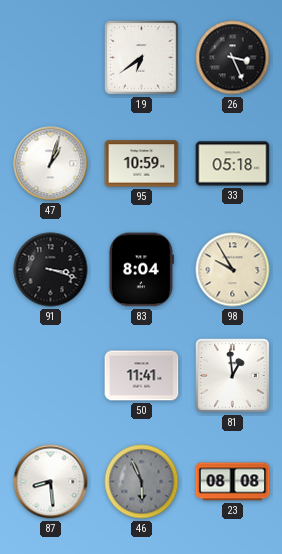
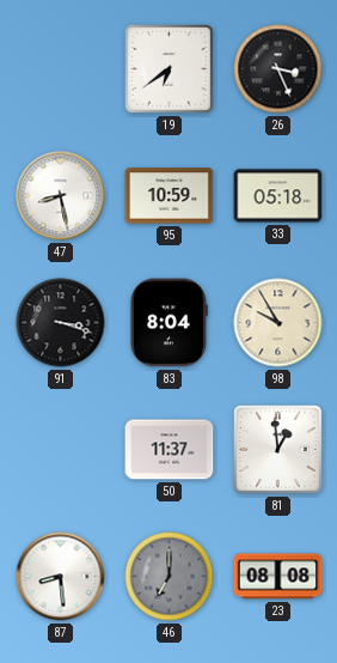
47: 1:03 -> 8:28 (61, 196)
50: 11:41 -> 11:37 (170, 450)
46: 5:56 -> 7:00 (170, 577)
